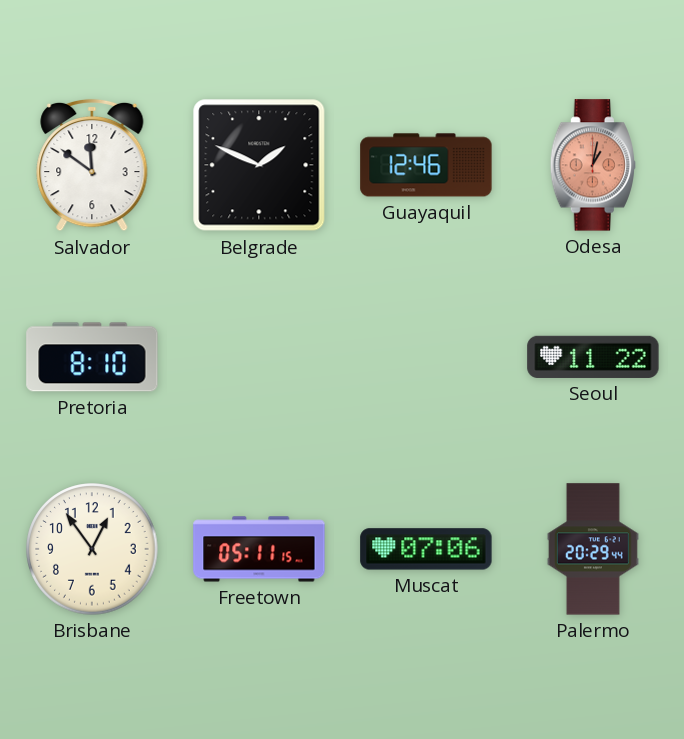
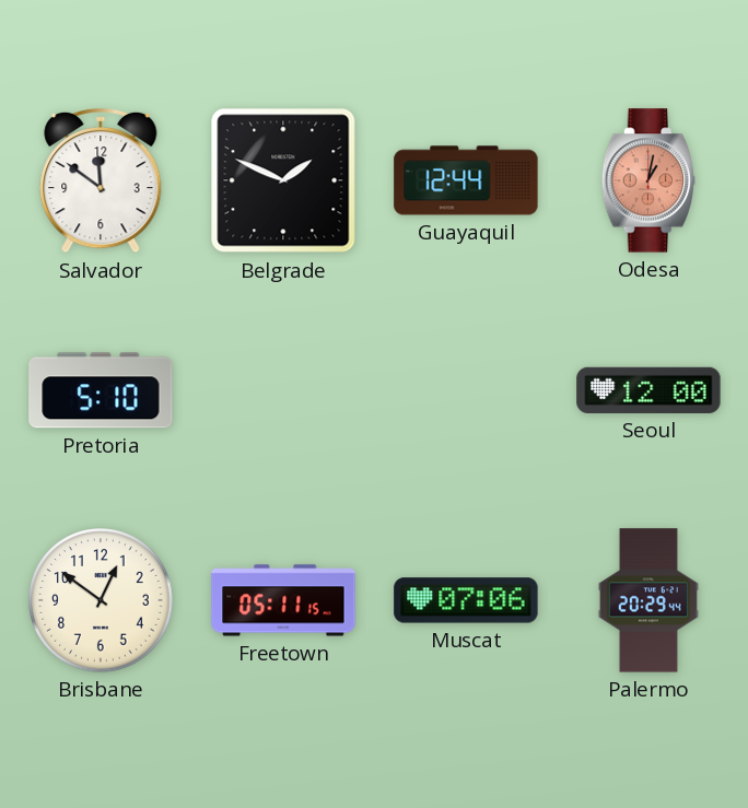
Guayaquil: 12:46 -> 12:44 (466, 180)
Pretoria: 8:10 -> 5:10 (101, 390)
Seoul: 11:22 -> 12:00 (648, 390)
Brisbane: 12:54 -> 12:51 (101, 600)
